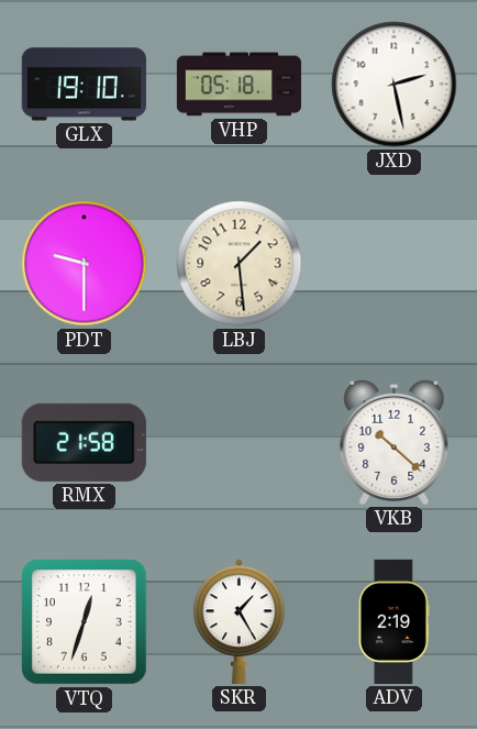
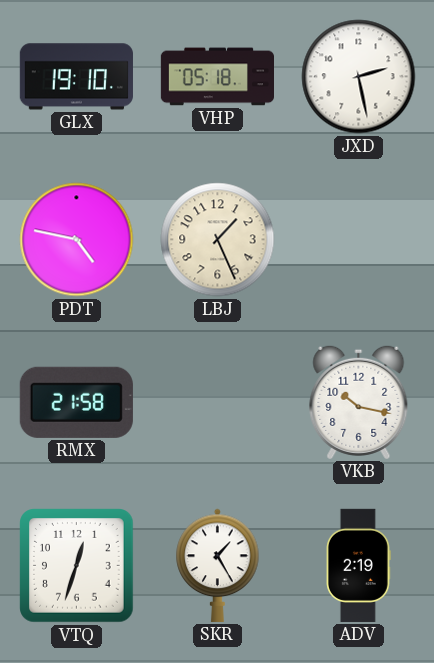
PDT: 9:30 -> 4:47 (77, 240)
LBJ: 1:29 -> 1:26 (218, 240)
VKB: 10:22 -> 10:17 (359, 402)
